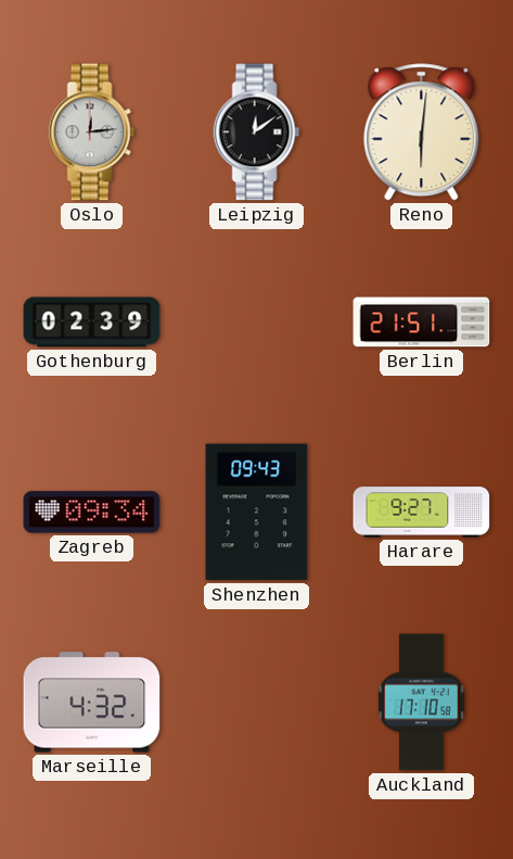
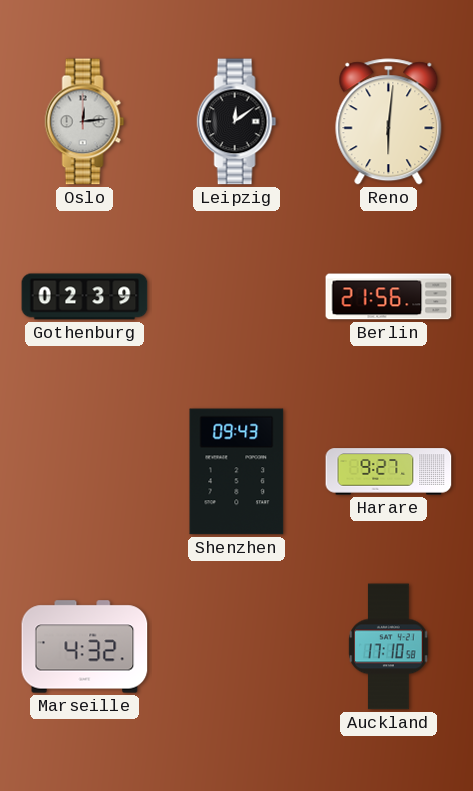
Berlin: 21:51 -> 21:56 (389, 297)
Zagreb: 09:34 -> none (92, 513)
